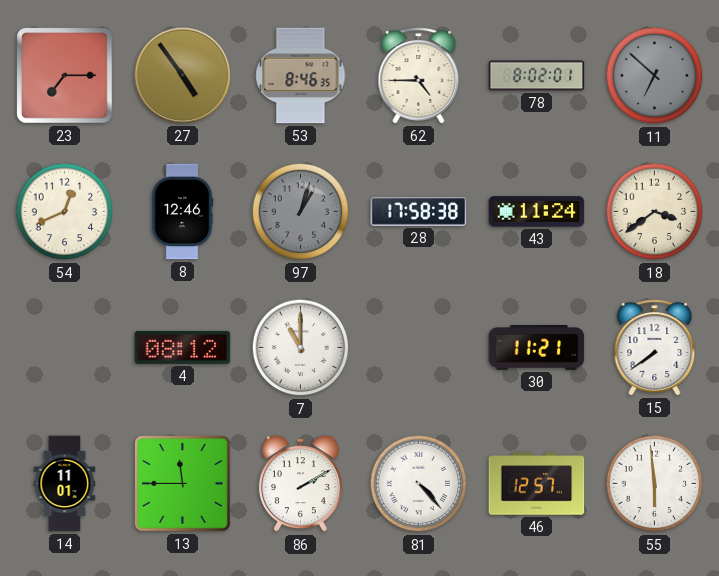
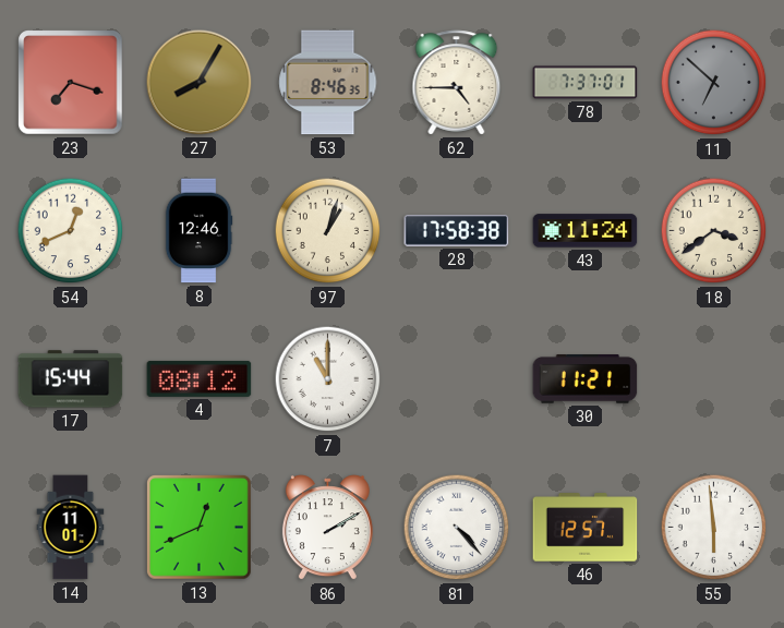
23: 7:15 -> 7:18 (71, 83)
27: 4:54 -> 8:05 (200, 83)
78: 8:02 -> 7:37 (586, 83)
97 dial: grey -> cream (328, 231)
17: none -> 15:44 (71, 379)
15: 7:39 -> none (655, 348)
13: 11:45 -> 12:41 (200, 528)
